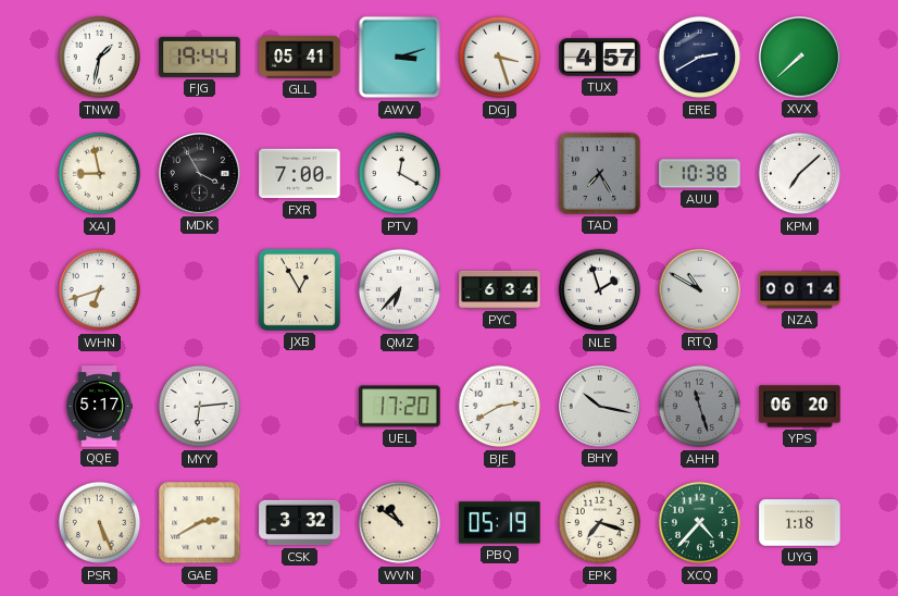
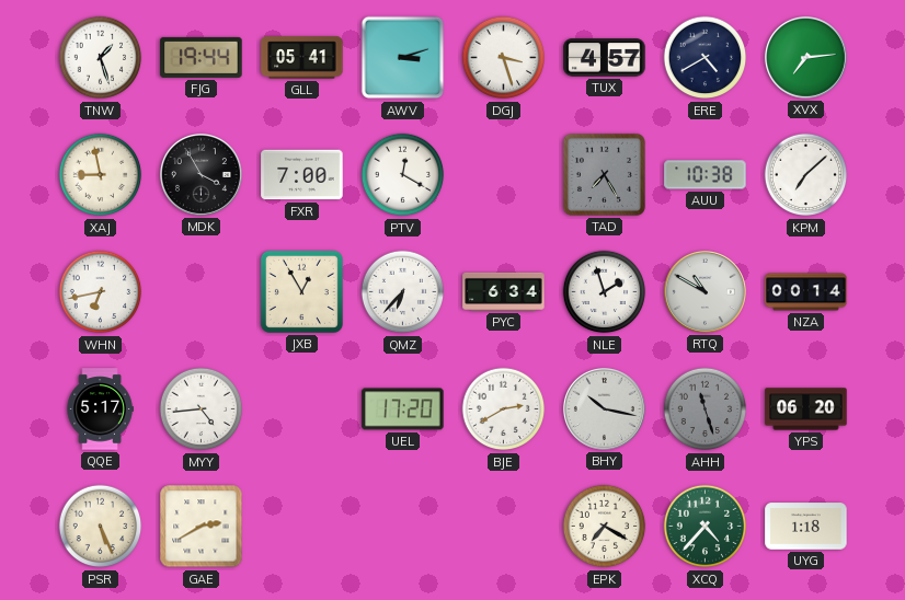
TNW: 1:32 -> 1:27 (101, 58)
ERE: 2:40 -> 4:40 (706, 58)
XVX: 7:38 -> 7:14 (805, 57)
WHN: 6:42 -> 6:43 (101, 292)
MYY: 6:14 -> 4:44 (202, 409)
CSK: 3:32 -> none (300, 523)
WVN: 10:51 -> none (400, 523)
PBQ: 05:19 -> none (500, 523)
EPK: 7:18 -> 7:20 (605, 527)
